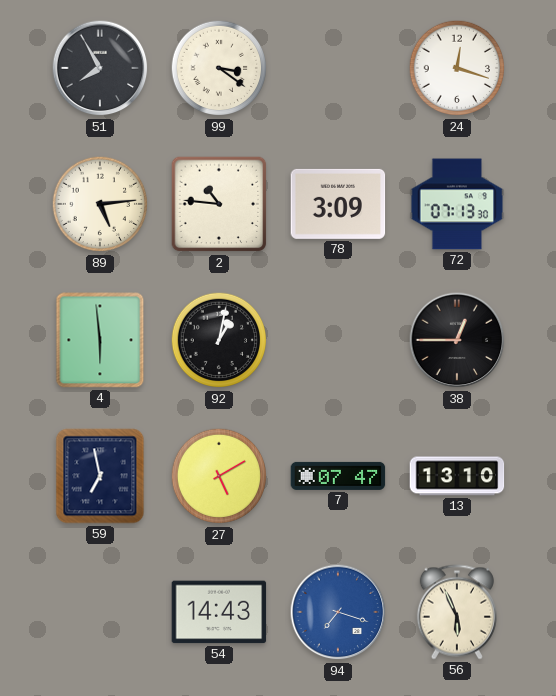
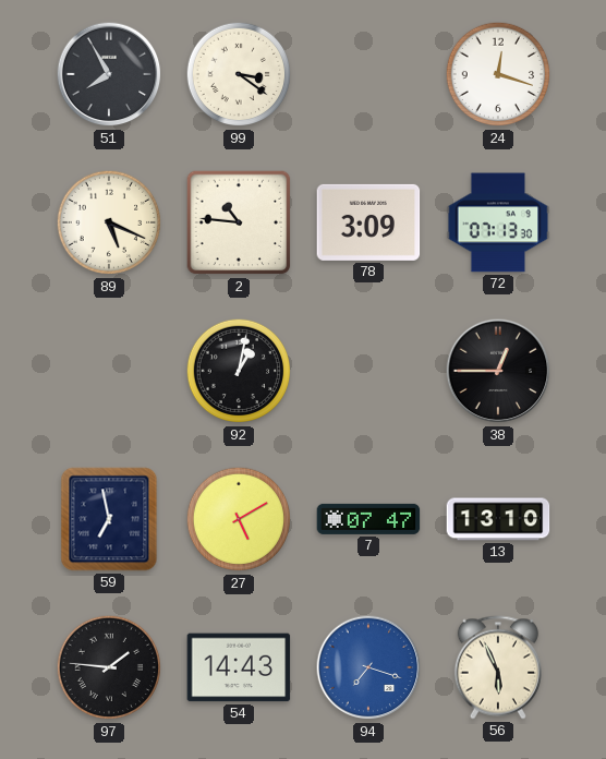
89: 5:14 -> 5:19 (109, 222)
4: 5:59 -> none (100, 340)
97: none -> 1:46 (109, 667)
